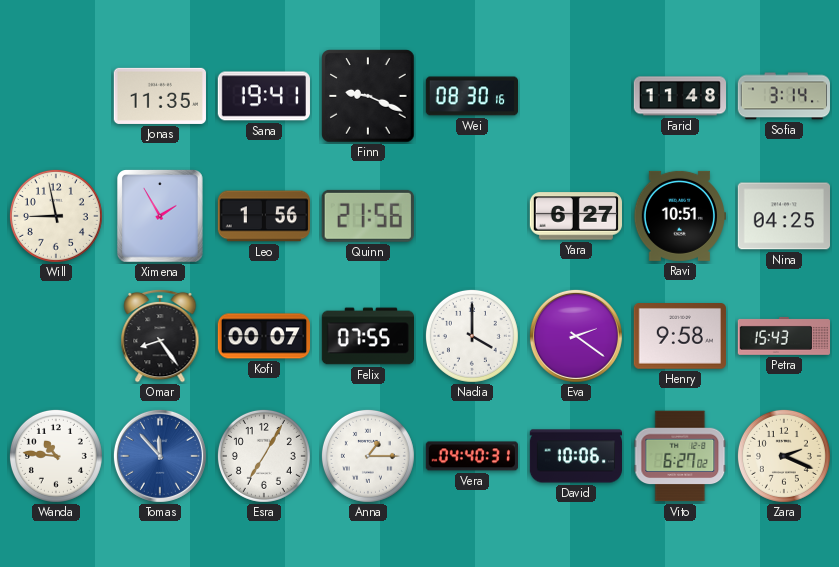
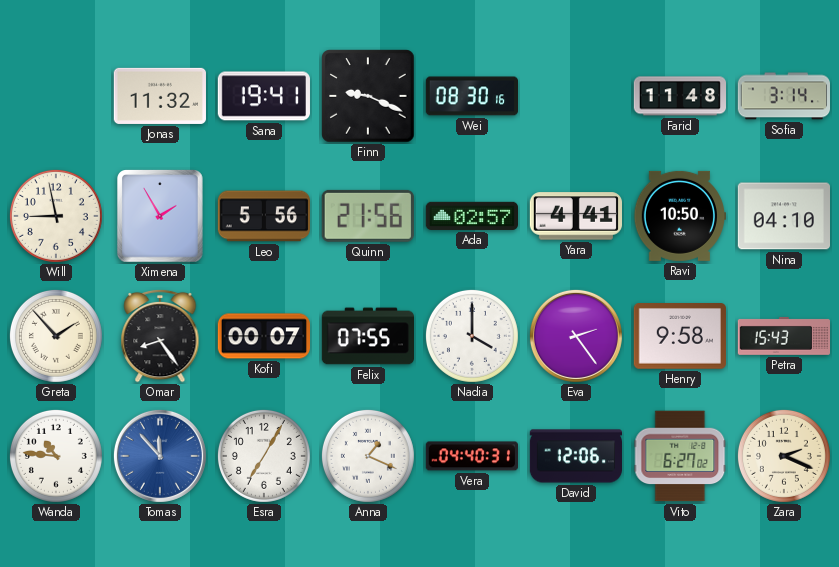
Jonas: 11:35 -> 11:32 (160, 96)
Leo: 1:56 -> 5:56 (263, 216)
Ada: none -> 02:57 (471, 216)
Yara: 6:27 -> 4:41 (575, 216)
Ravi: 10:51 -> 10:50 (679, 216)
Nina: 04:25 -> 04:10 (783, 216)
Greta: none -> 1:53 (56, 336)
Eva: 2:21 -> 2:24 (576, 336)
Anna: 1:15 -> 1:19 (368, 456)
David: 10:06 -> 12:06 (576, 456)
